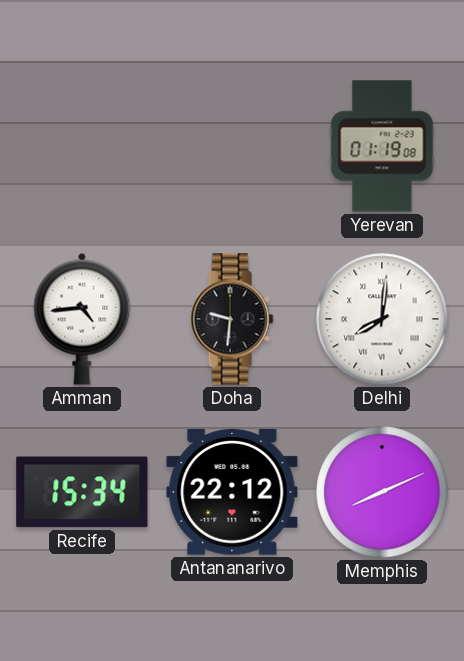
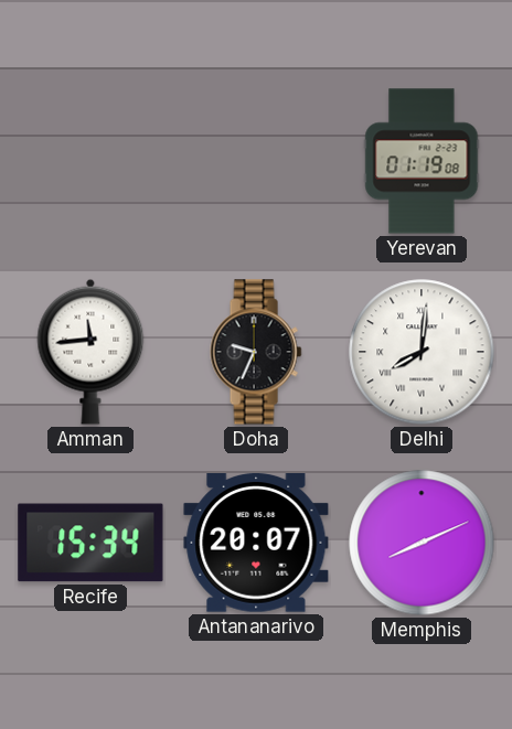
Amman: 4:44 -> 11:44 (90, 352)
Doha: 9:31 -> 9:34 (256, 352)
Antananarivo: 22:12 -> 20:07 (256, 544)
